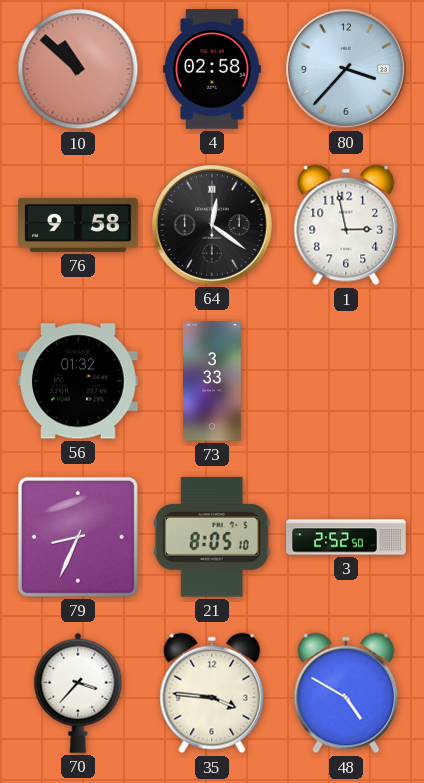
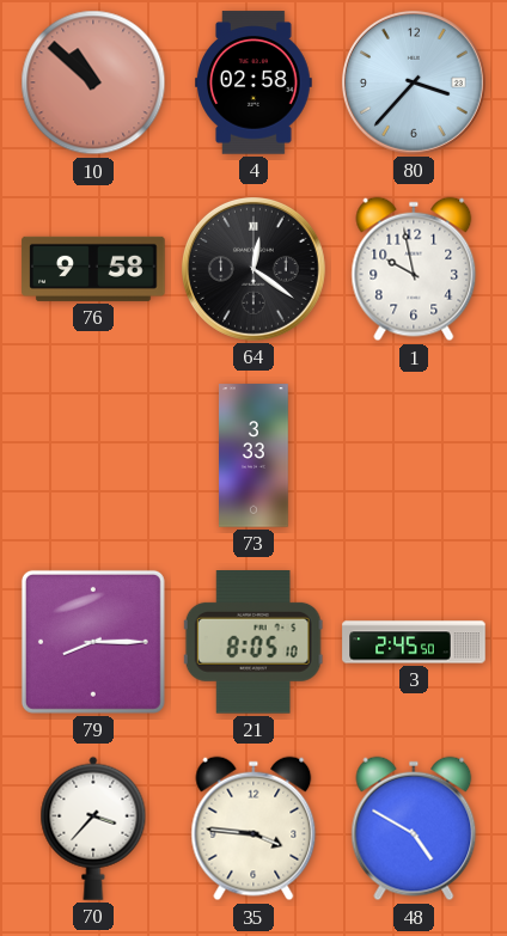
1: 2:58 -> 9:58 (414, 269)
56: 01:32 -> none (78, 381)
79: 8:34 -> 8:15 (93, 642)
3: 2:52 -> 2:45 (414, 642)
